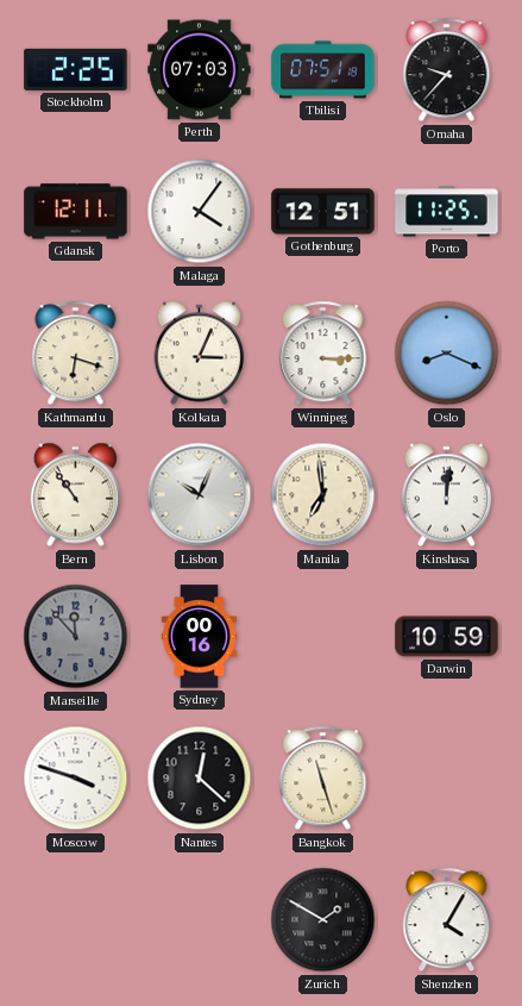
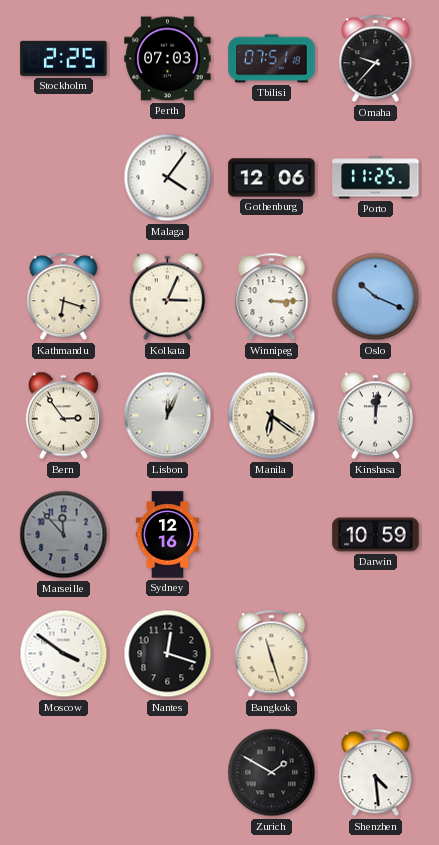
Gdansk: 12:11 -> none (76, 212)
Gothenburg: 12:51 -> 12:06 (272, 178)
Oslo: 8:19 -> 10:19 (376, 297)
Bern: 10:54 -> 2:54 (63, 416)
Lisbon: 10:04 -> 12:04 (168, 416)
Manila: 6:59 -> 6:21 (272, 416)
Sydney: 00:16 -> 12:16 (168, 535)
Moscow: 3:48 -> 3:51 (64, 654)
Nantes: 12:22 -> 12:18 (168, 654)
Shenzhen: 4:05 -> 4:29 (376, 773)
